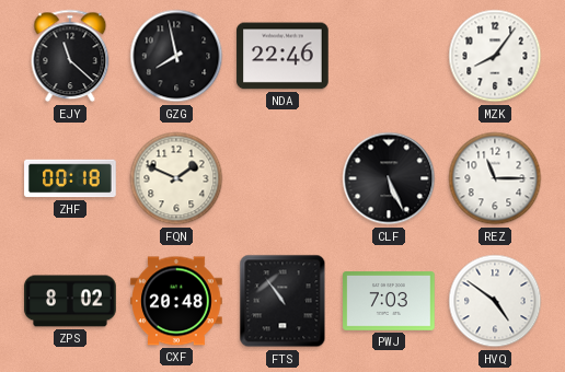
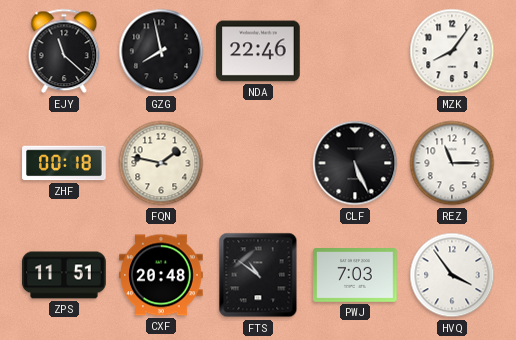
FQN: 1:49 -> 1:47 (161, 163)
ZPS: 8:02 -> 11:51 (64, 275)
FTS: 10:54 -> 10:51 (258, 275)
HVQ: 4:51 -> 3:54 (452, 275)
